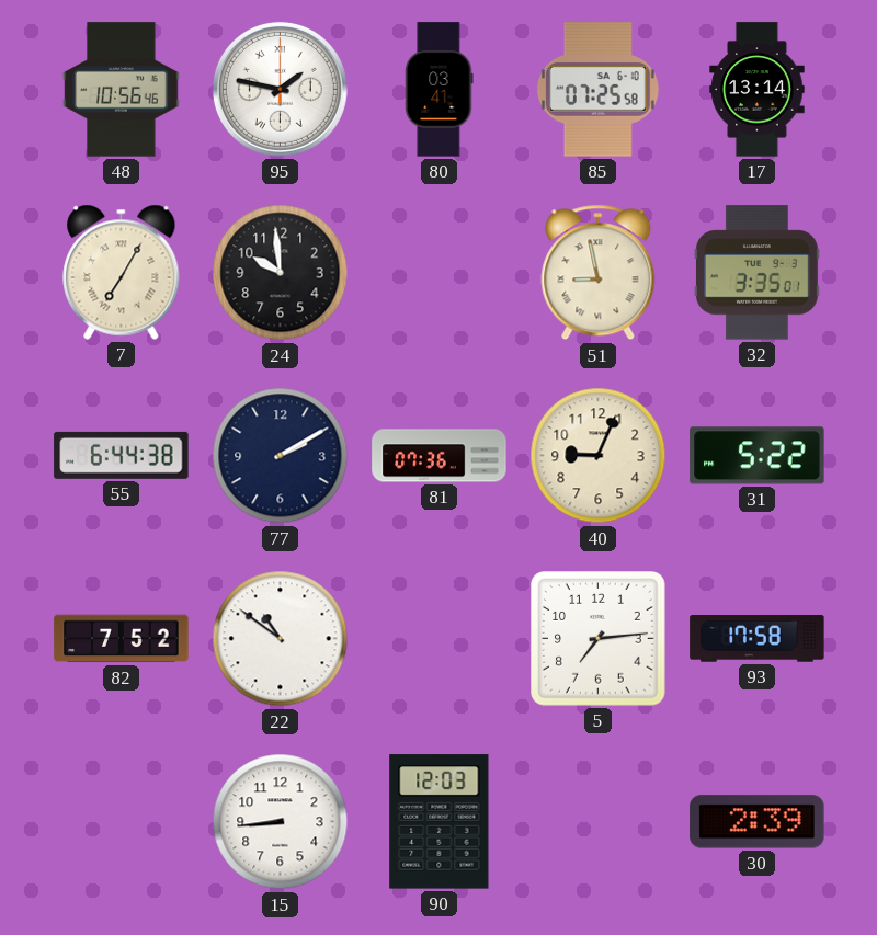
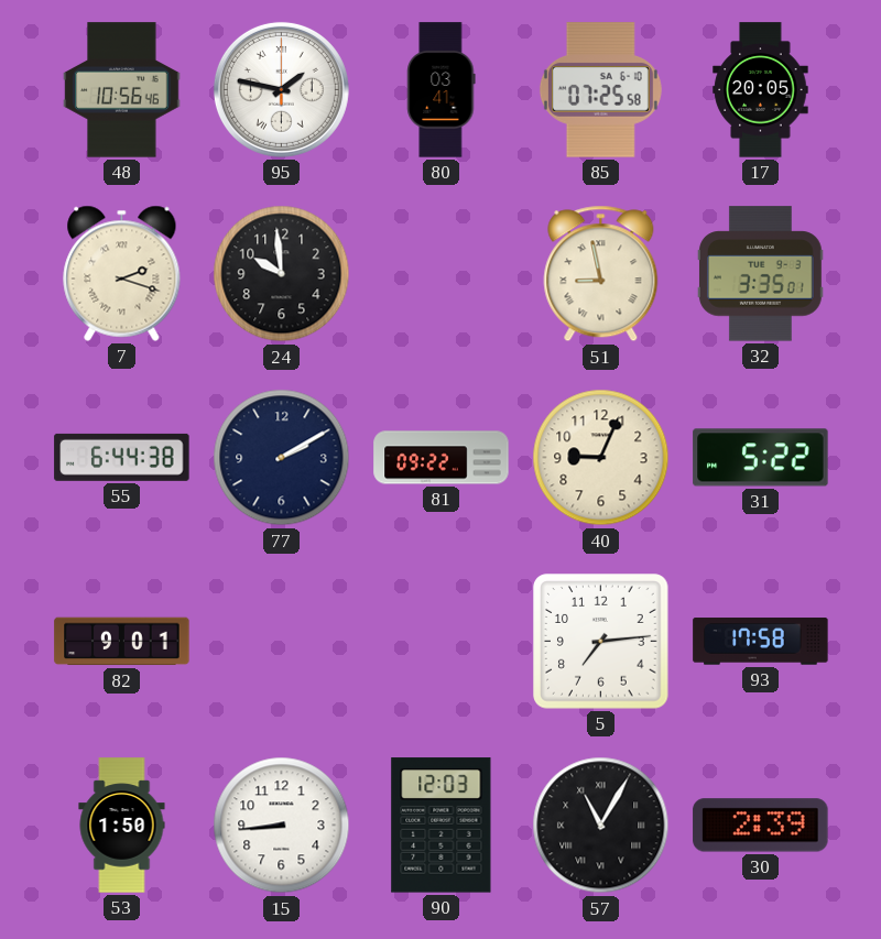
17: 13:14 -> 20:05 (761, 90)
7: 7:05 -> 2:18 (122, 273)
81: 07:36 -> 09:22 (442, 458)
82: 7:52 -> 9:01 (122, 642)
22: 10:51 -> none (281, 639)
53: none -> 1:50 (122, 826)
57: none -> 11:05 (601, 826)
